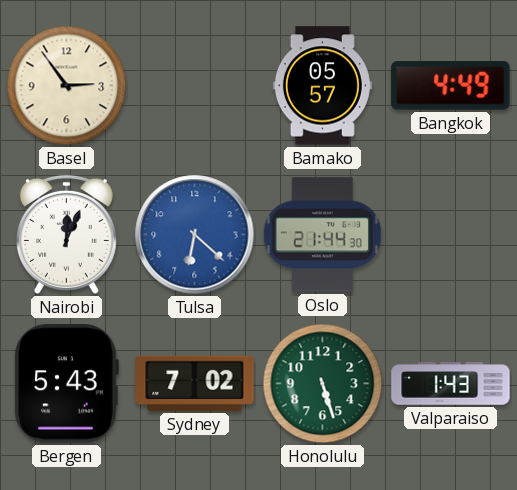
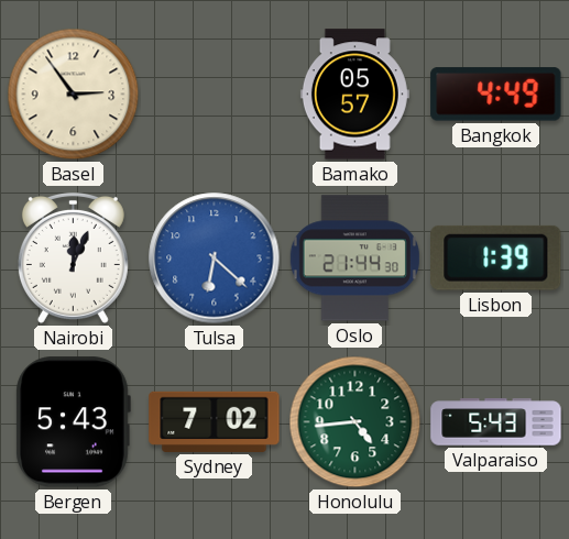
Lisbon: none -> 1:39 (496, 257)
Honolulu: 5:27 -> 4:44 (355, 422)
Valparaiso: 1:43 -> 5:43 (496, 422)
